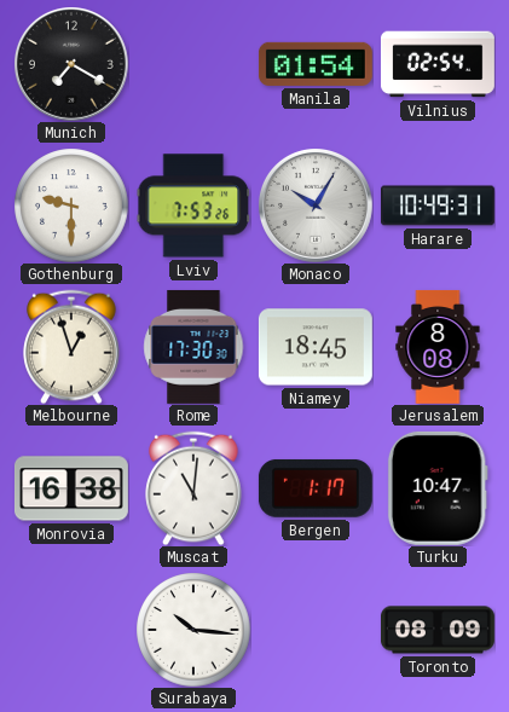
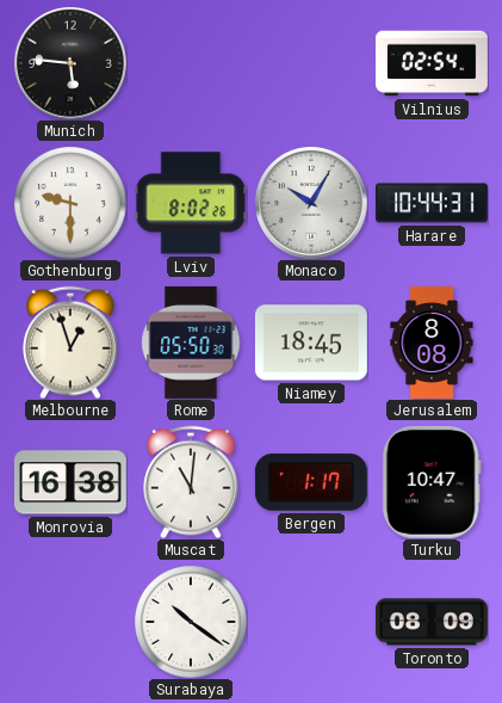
Munich: 7:20 -> 5:46 (70, 63)
Manila: 01:54 -> none (316, 64)
Lviv: 7:53 -> 8:02 (191, 203)
Harare: 10:49 -> 10:44 (432, 203)
Rome: 17:30 -> 05:50 (191, 343)
Surabaya: 10:16 -> 10:21 (191, 622)
